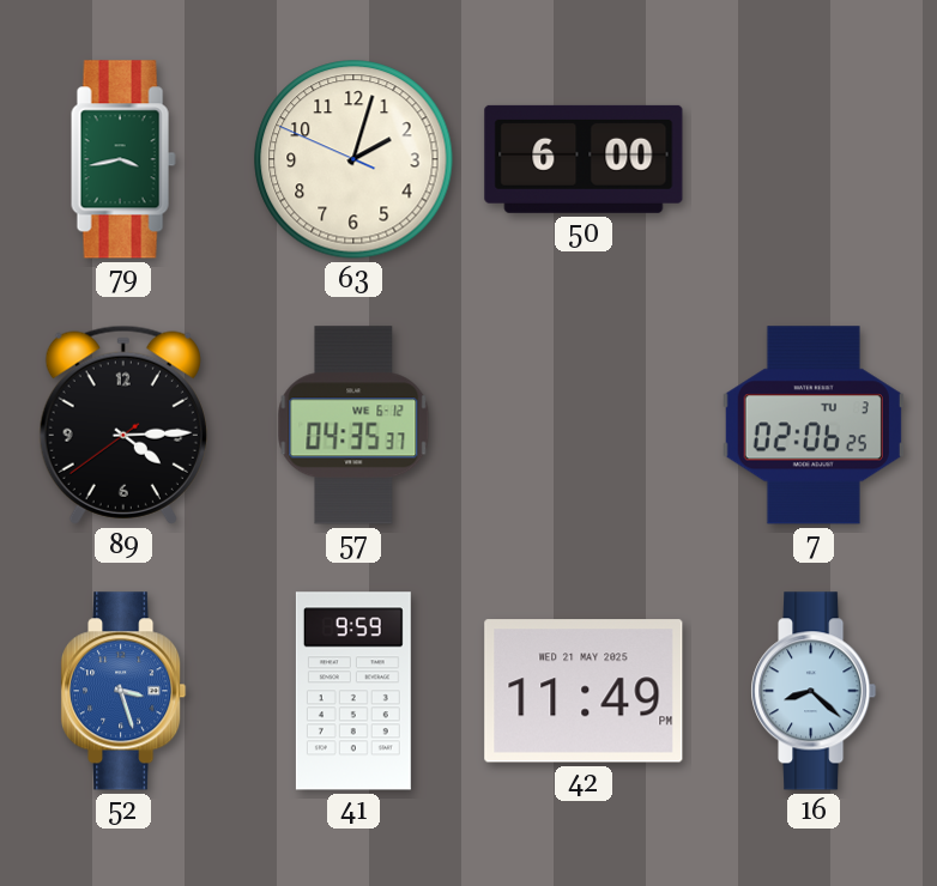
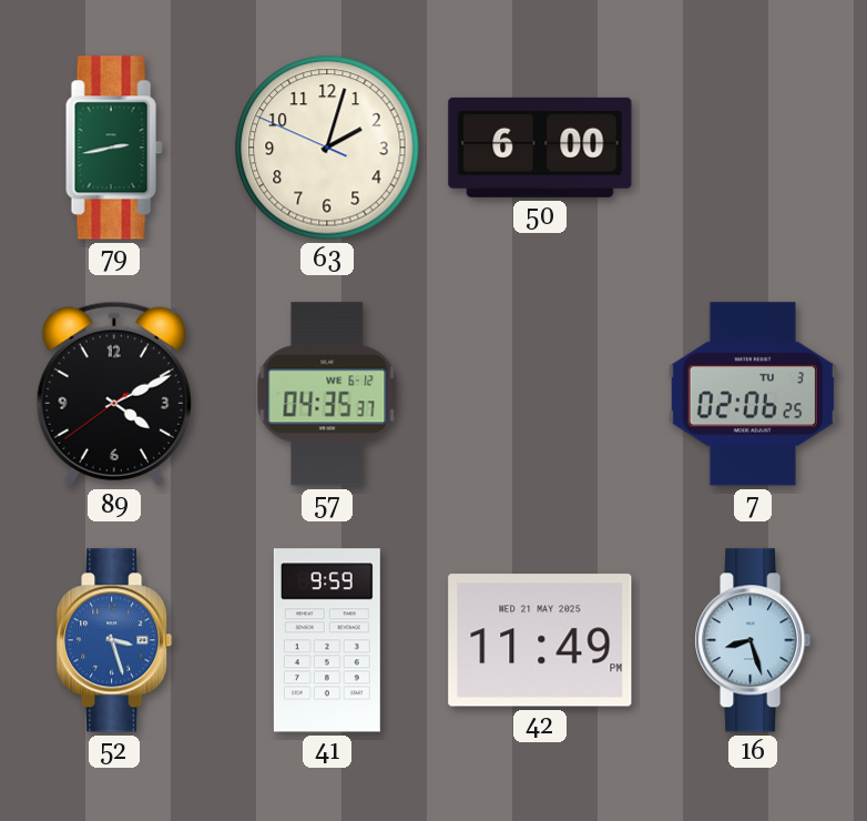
79: 3:43 -> 2:43 (114, 148)
89: 4:14 -> 4:10 (114, 394)
16: 8:22 -> 8:27 (753, 640)
